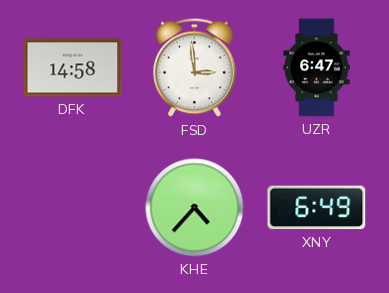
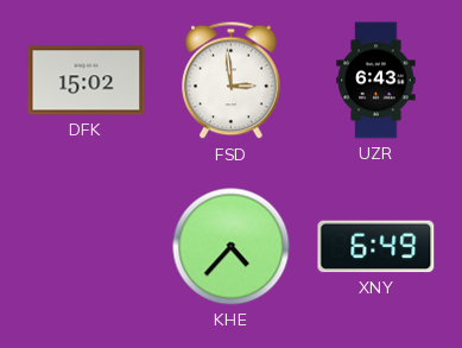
DFK: 14:58 -> 15:02 (87, 81)
UZR: 6:47 -> 6:43 (376, 81)
